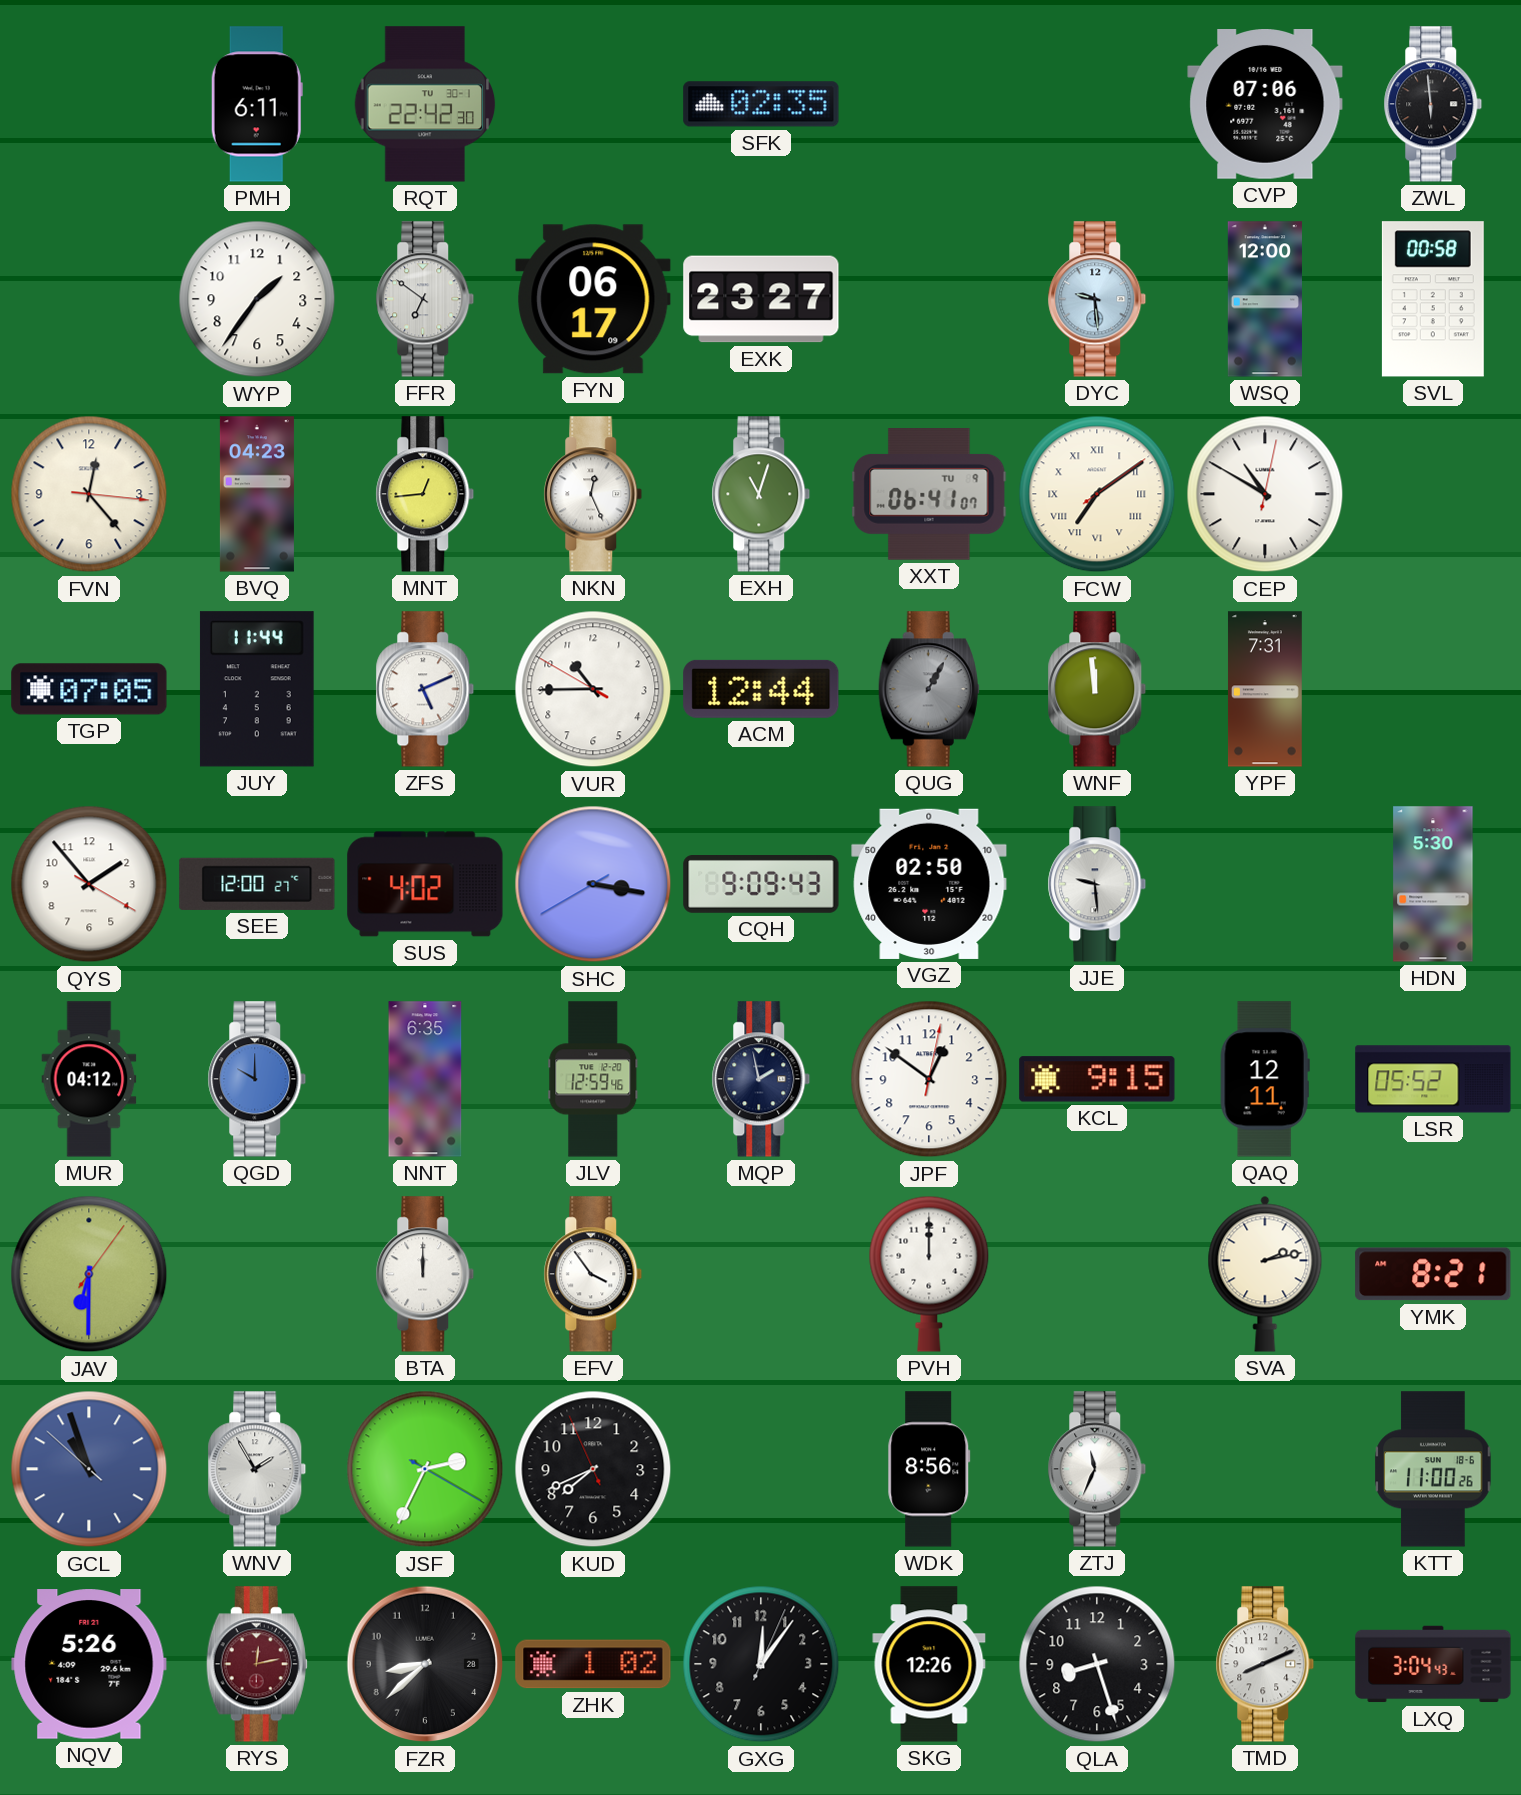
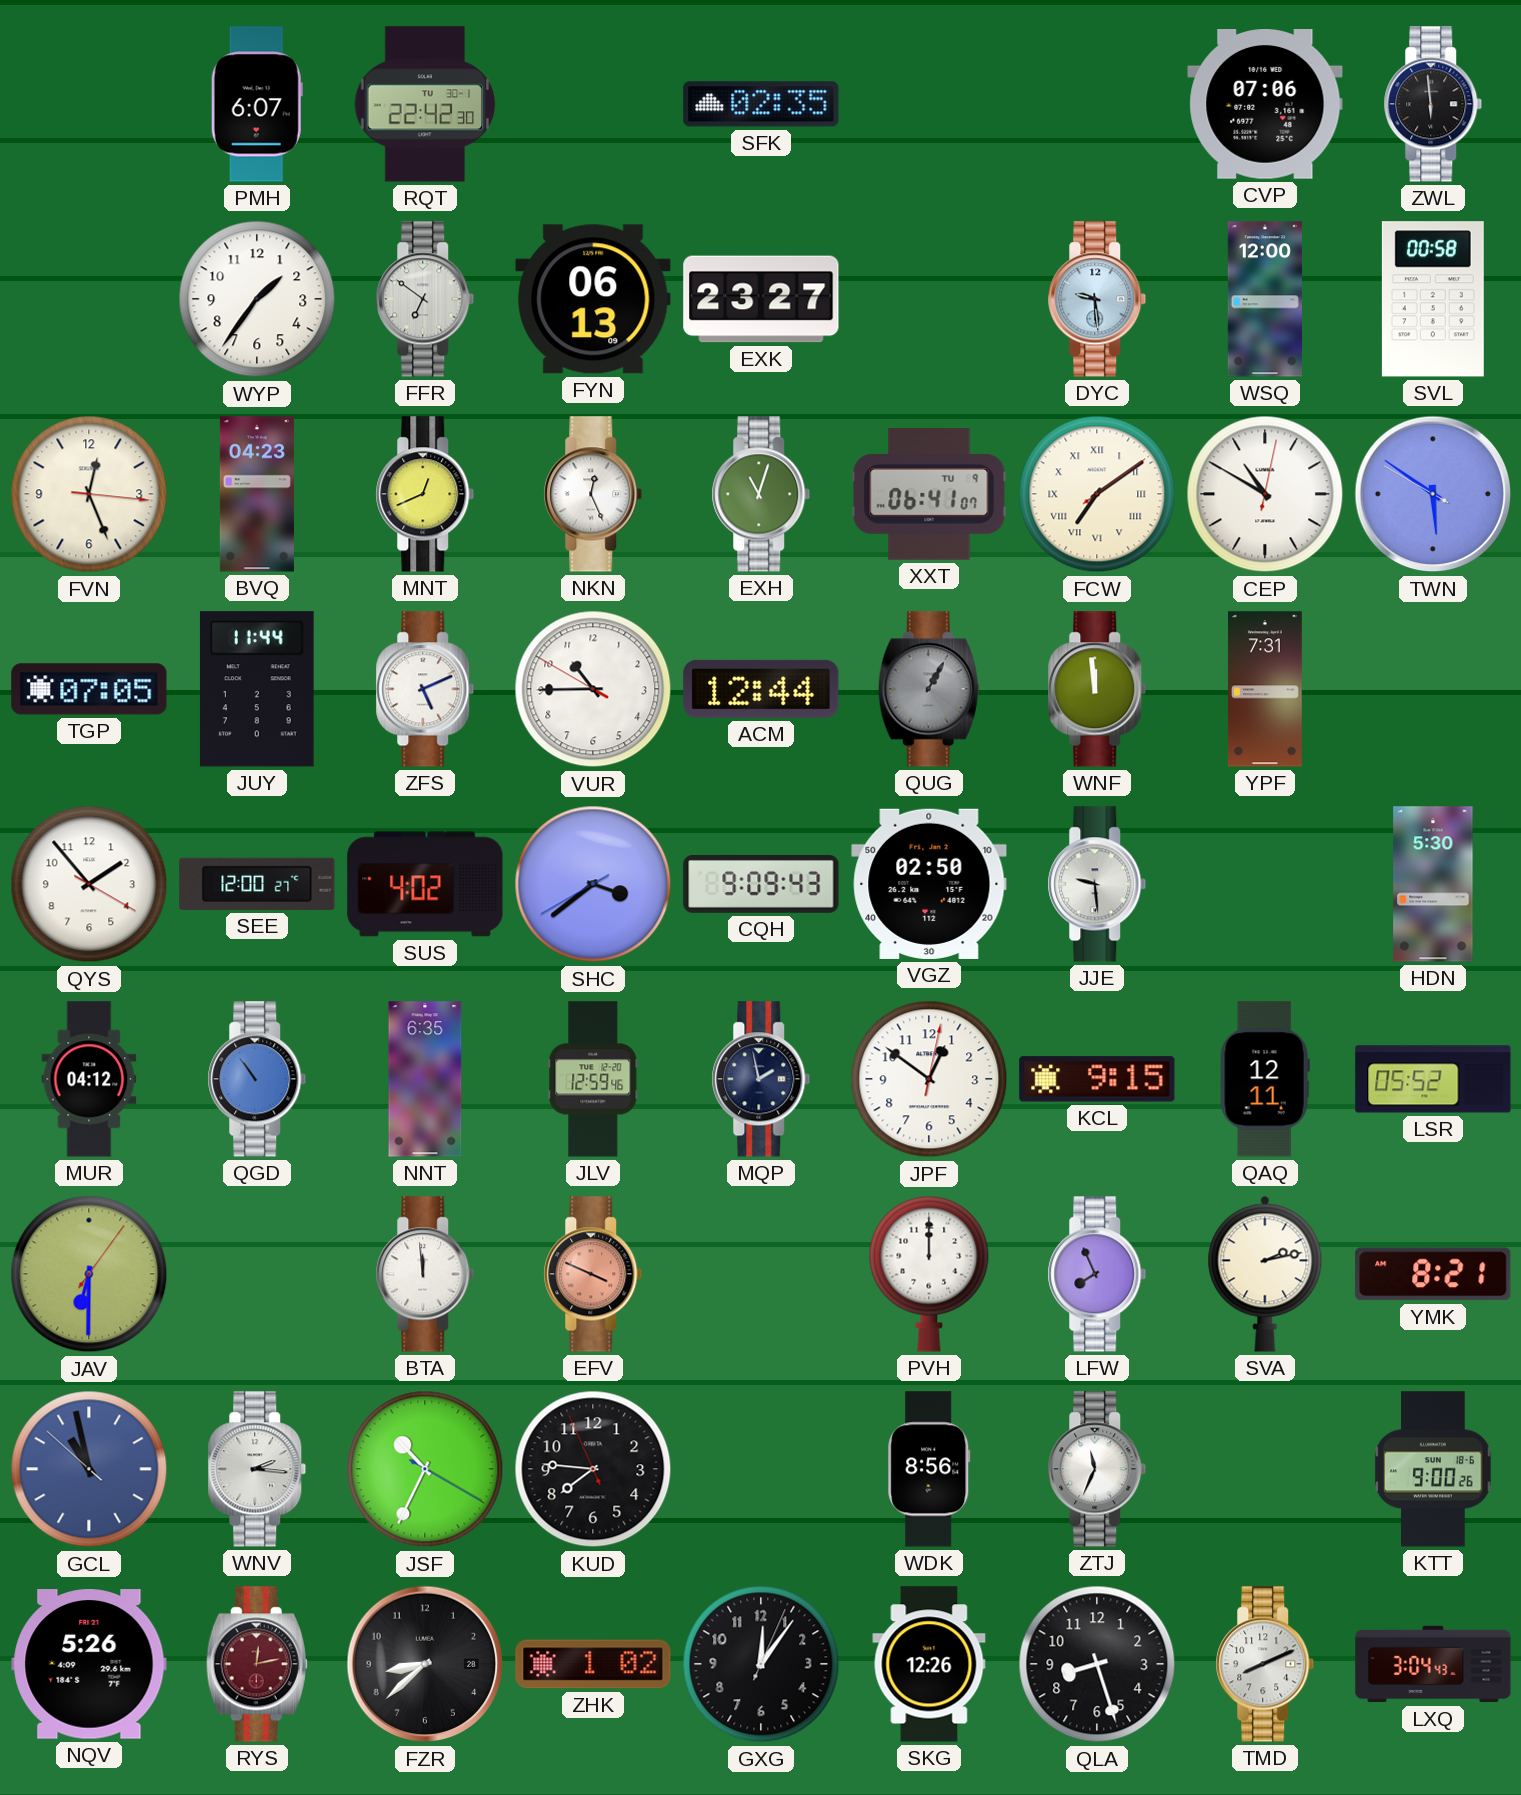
PMH: 6:11 -> 6:07 (257, 104)
FYN: 06:17 -> 06:13 (593, 299)
FVN: 12:23 -> 12:26 (89, 494)
MNT: 12:44 -> 12:41 (425, 494)
TWN: none -> 5:50 (1433, 494)
SHC: 3:16 -> 3:38 (593, 884)
QGD: 10:00 -> 10:54 (257, 1079)
BTA: 12:00 -> 11:59 (425, 1274)
EFV: 3:54 -> 3:49 (593, 1274)
EFV dial: white -> salmon (593, 1274)
LFW: none -> 7:56 (1097, 1274)
GCL: 10:56 -> 10:57 (89, 1469)
WNV: 1:55 -> 2:16 (257, 1469)
JSF: 2:34 -> 10:34 (425, 1469)
KUD: 7:40 -> 7:45 (593, 1469)
KTT: 11:00 -> 9:00 (1433, 1469)
